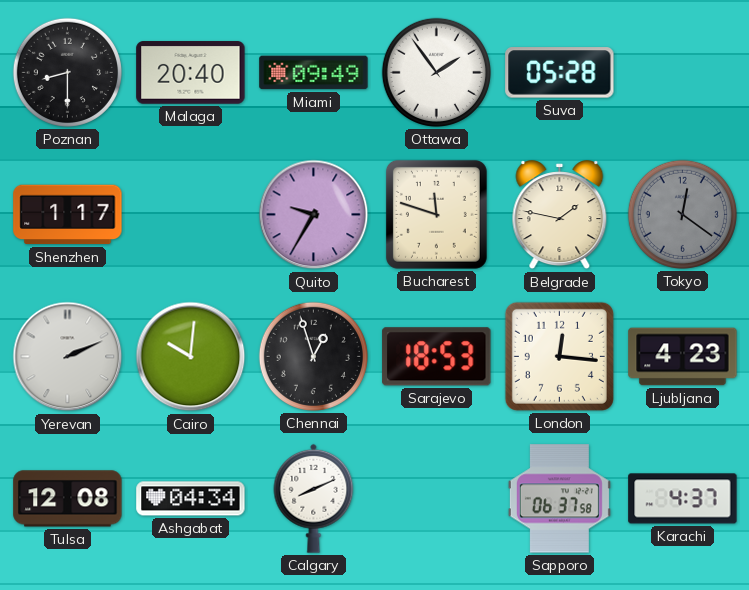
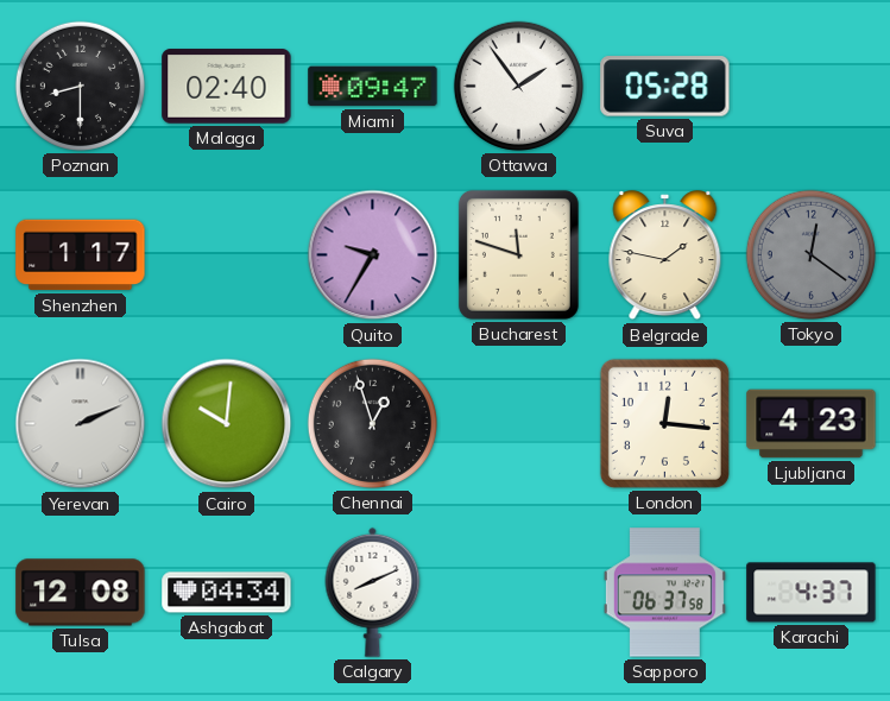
Malaga: 20:40 -> 02:40 (227, 87)
Miami: 09:49 -> 09:47 (373, 87)
Sarajevo: 18:53 -> none (437, 357)
